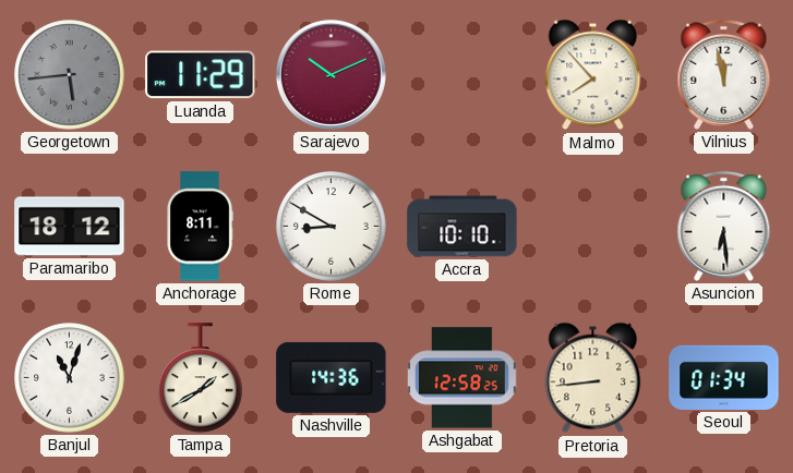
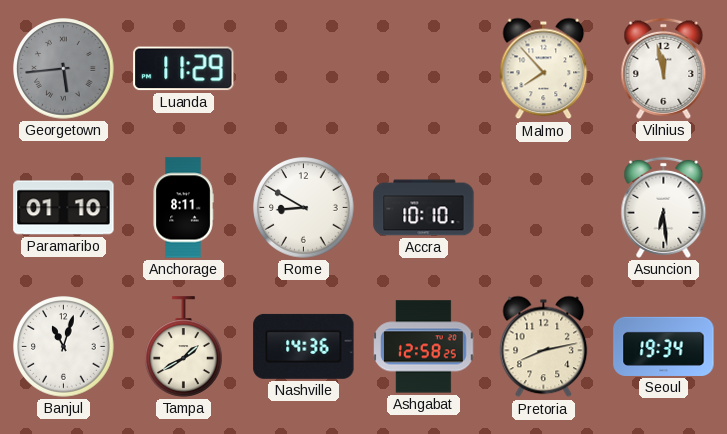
Sarajevo: 10:11 -> none (331, 74)
Paramaribo: 18:12 -> 01:10 (64, 208)
Pretoria: 8:44 -> 8:13 (544, 347)
Seoul: 01:34 -> 19:34 (664, 346)
